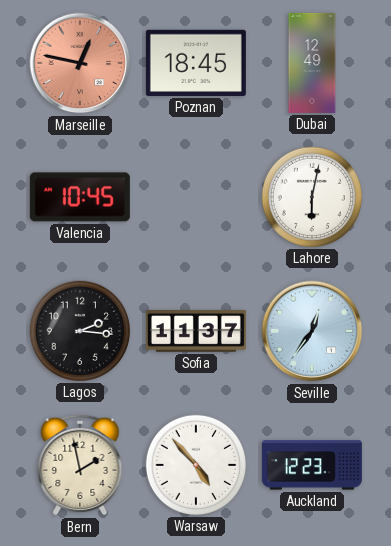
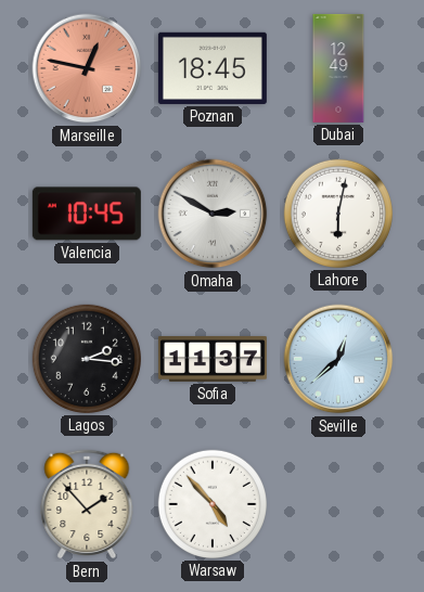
Omaha: none -> 2:50 (213, 214)
Seville: 12:36 -> 12:38 (338, 359)
Bern: 1:58 -> 1:53 (87, 504)
Auckland: 12:23 -> none (312, 465)
